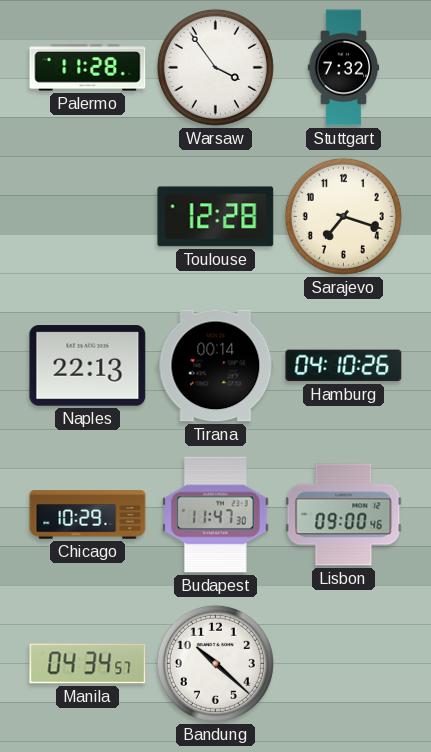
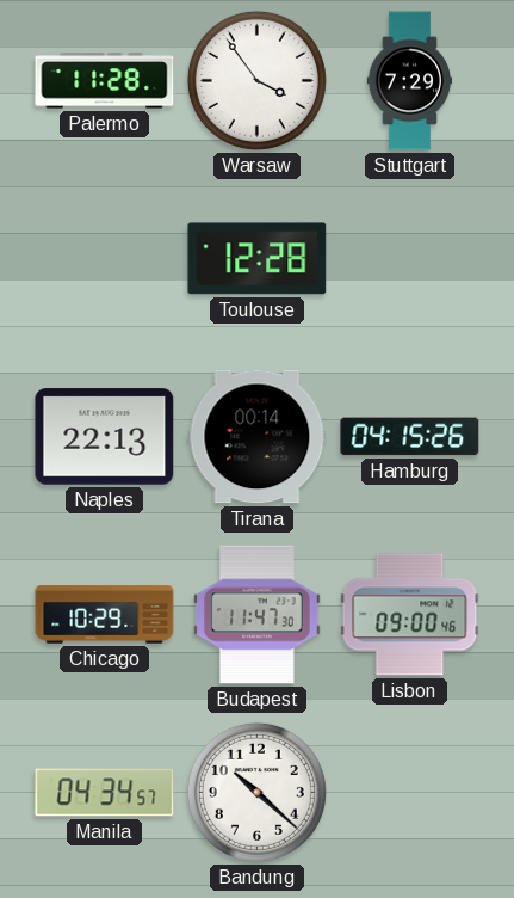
Stuttgart: 7:32 -> 7:29 (410, 81)
Sarajevo: 7:18 -> none (343, 216)
Hamburg: 04:10 -> 04:15 (410, 437)
